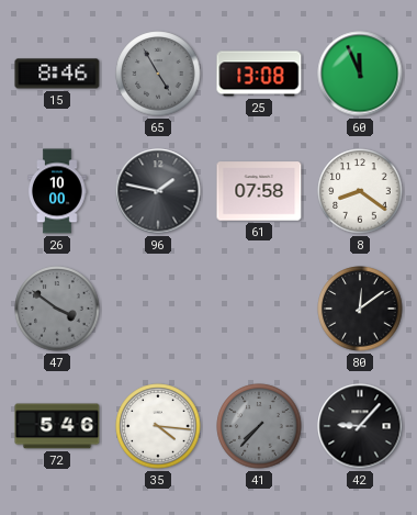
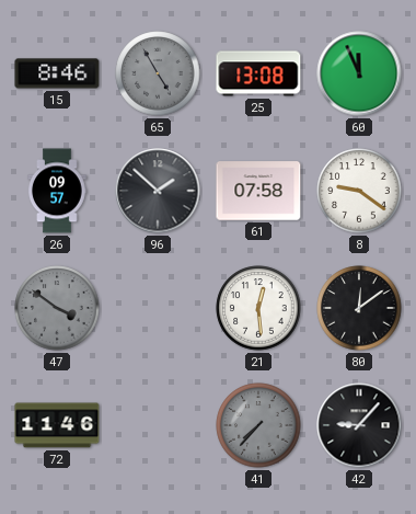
26: 10:00 -> 09:57 (57, 191)
96: 1:47 -> 1:52 (158, 191)
8: 8:21 -> 9:21 (359, 191)
21: none -> 12:29 (258, 308)
72: 5:46 -> 11:46 (57, 425)
35: 4:16 -> none (158, 426)
